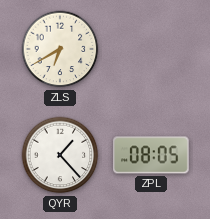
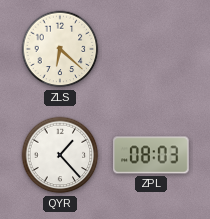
ZLS: 6:40 -> 6:22 (60, 49)
ZPL: 08:05 -> 08:03 (151, 155)
